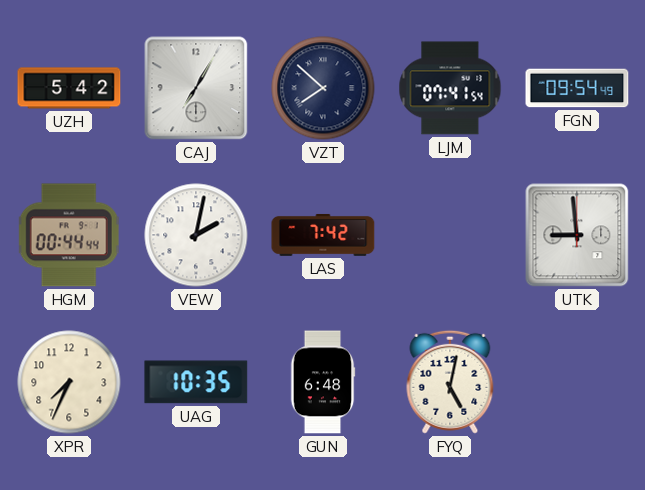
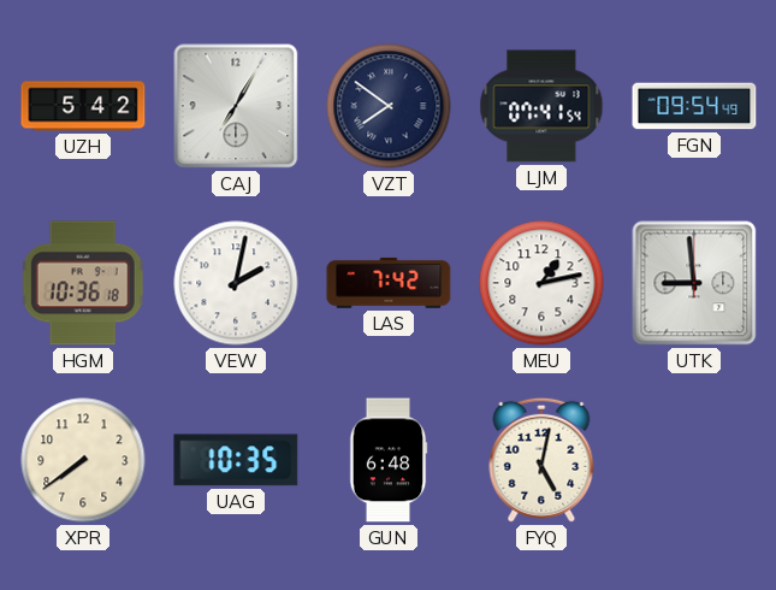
VZT: 7:52 -> 7:51 (389, 106)
HGM: 00:44 -> 10:36 (83, 283)
MEU: none -> 1:13 (541, 283)
XPR: 7:34 -> 7:39 (83, 460)
